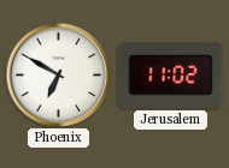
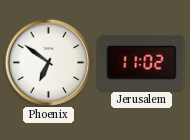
Phoenix: 6:50 -> 6:51 (48, 62)
